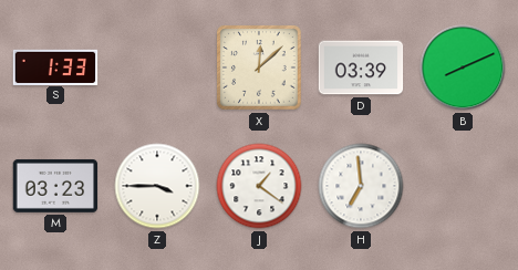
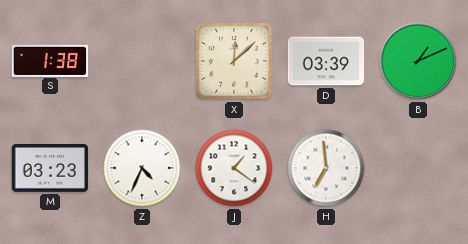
S: 1:33 -> 1:38 (50, 60)
B: 8:11 -> 1:11 (418, 61)
Z: 3:45 -> 4:34 (142, 168)
